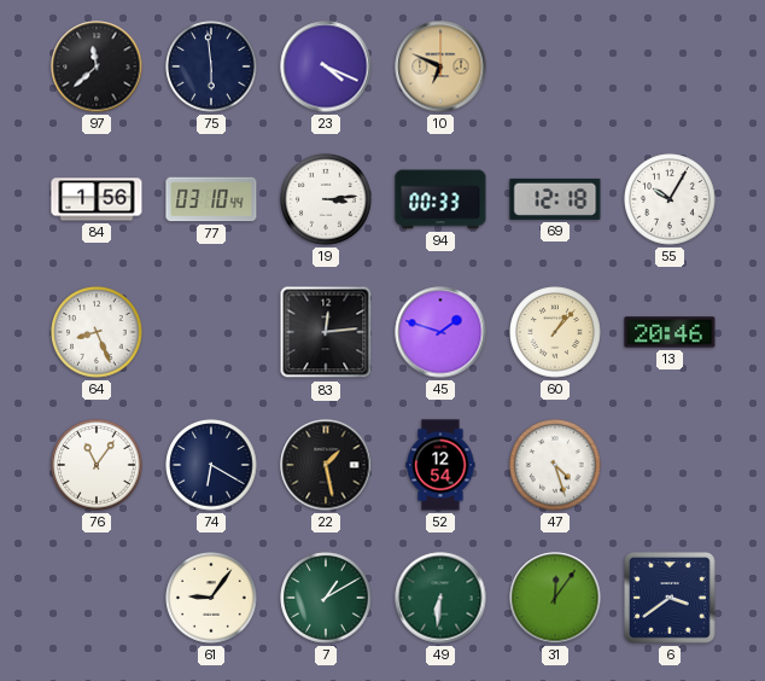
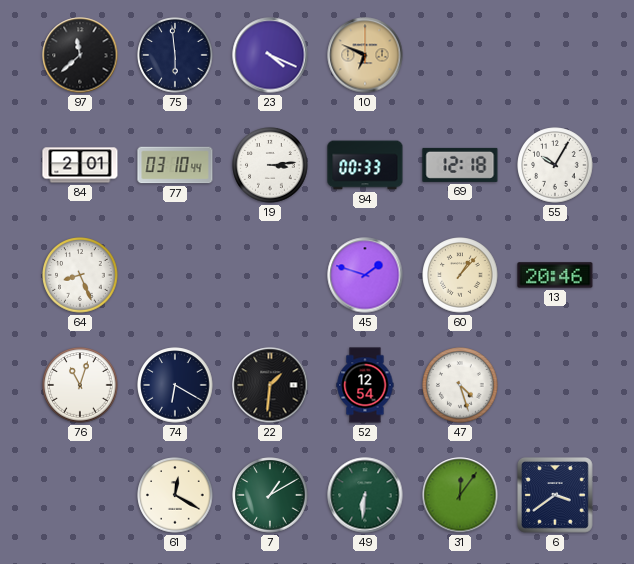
84: 1:56 -> 2:01 (80, 165)
83: 12:14 -> none (326, 332)
76: 11:06 -> 11:03 (80, 385)
22: 1:28 -> 1:31 (270, 385)
61: 9:06 -> 12:20 (175, 495)
